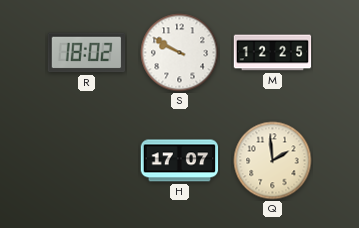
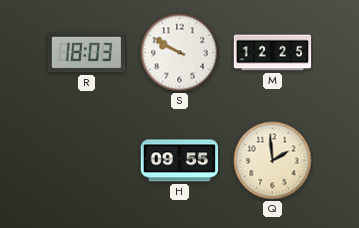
R: 18:02 -> 18:03 (87, 53)
H: 17:07 -> 09:55 (180, 161)
